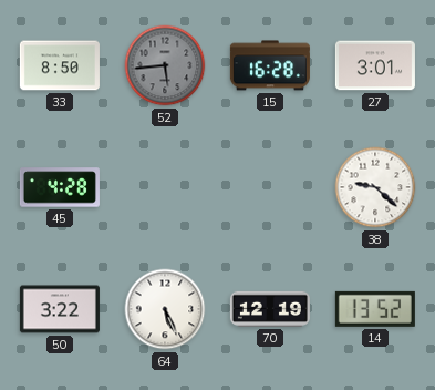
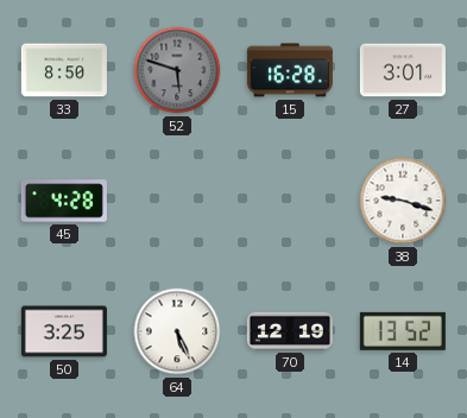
52: 5:44 -> 5:48 (177, 70)
38: 9:22 -> 9:18 (403, 201)
50: 3:22 -> 3:25 (64, 331)
